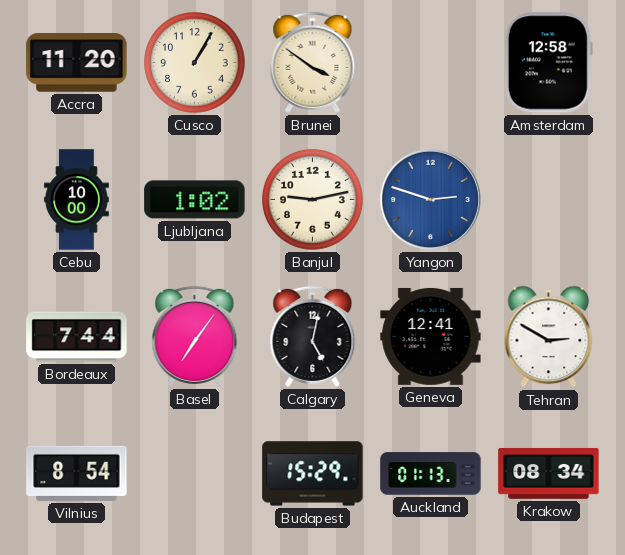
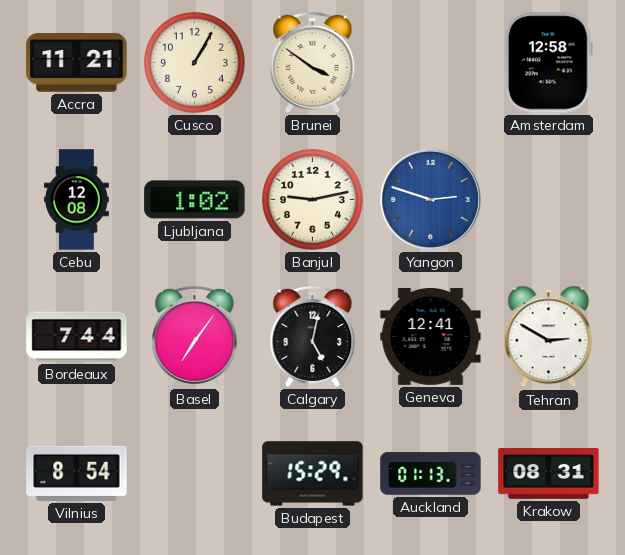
Accra: 11:20 -> 11:21 (77, 63)
Cebu: 10:00 -> 12:08 (76, 200)
Krakow: 08:34 -> 08:31 (549, 473)
